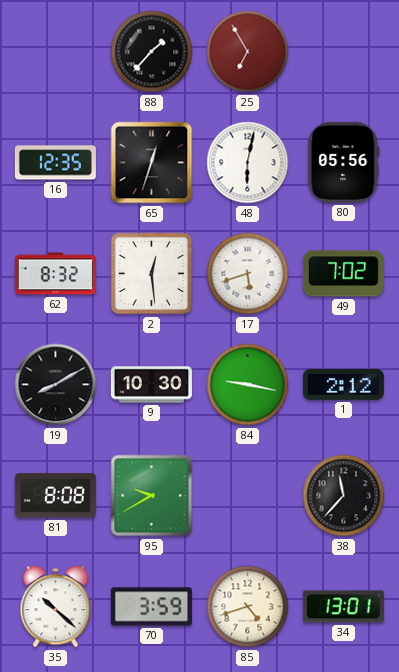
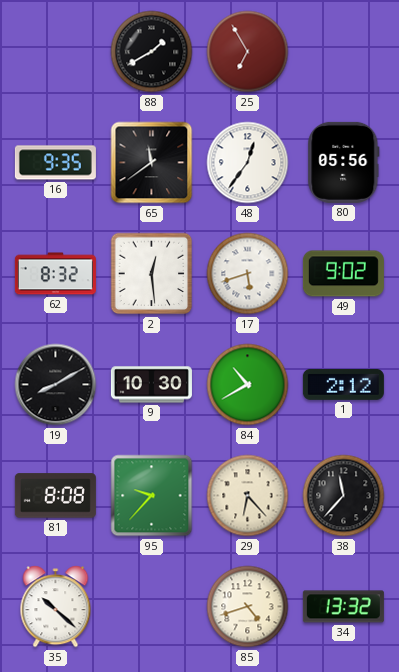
88: 1:37 -> 1:40 (152, 52)
16: 12:35 -> 9:35 (55, 163)
65: 12:33 -> 11:39 (152, 163)
48: 6:02 -> 12:36 (248, 163)
49: 7:02 -> 9:02 (343, 274)
84: 9:17 -> 10:40 (248, 385)
95: 9:40 -> 9:37 (152, 496)
29: none -> 6:23 (248, 496)
70: 3:59 -> none (151, 607)
34: 13:01 -> 13:32 (343, 607)
